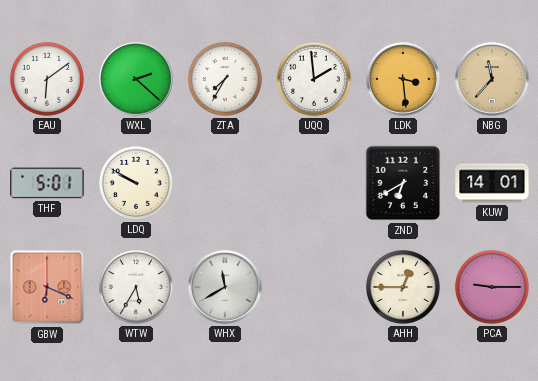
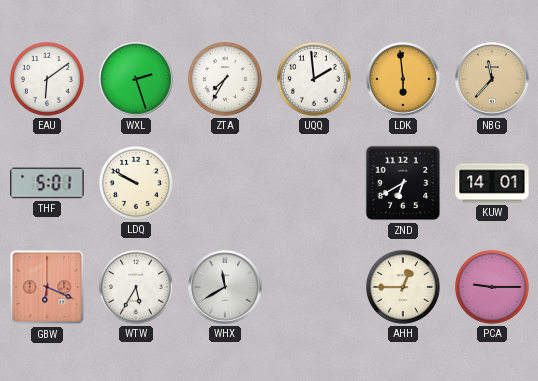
WXL: 2:22 -> 2:27 (136, 79)
LDK: 3:29 -> 5:59 (403, 79)
